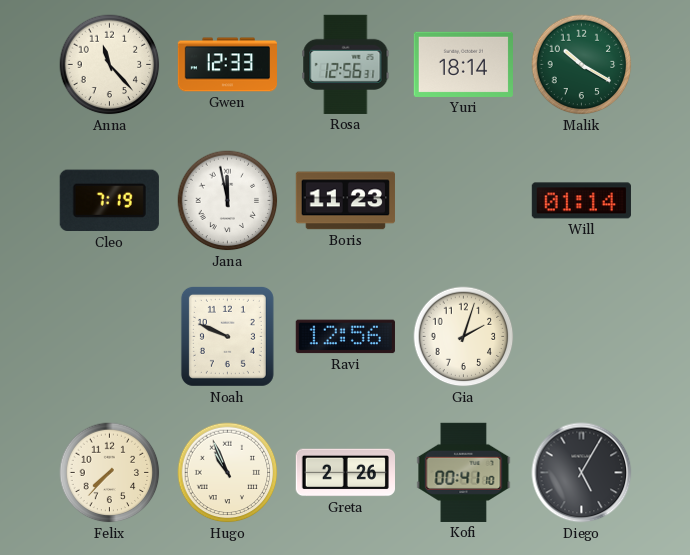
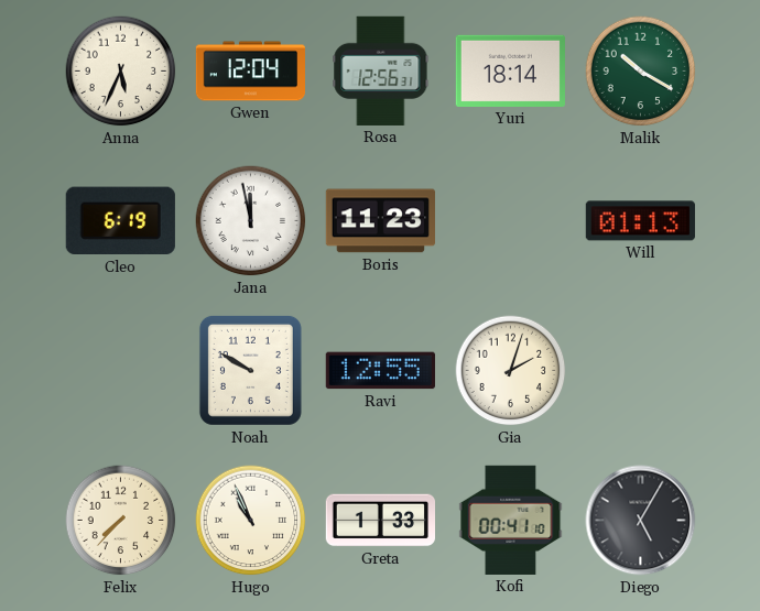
Anna: 11:23 -> 5:34 (121, 72)
Gwen: 12:33 -> 12:04 (250, 72)
Cleo: 7:19 -> 6:19 (120, 221)
Will: 01:14 -> 01:13 (640, 221)
Noah: 9:49 -> 9:50 (250, 370)
Ravi: 12:56 -> 12:55 (380, 371)
Greta: 2:26 -> 1:33 (380, 521)
